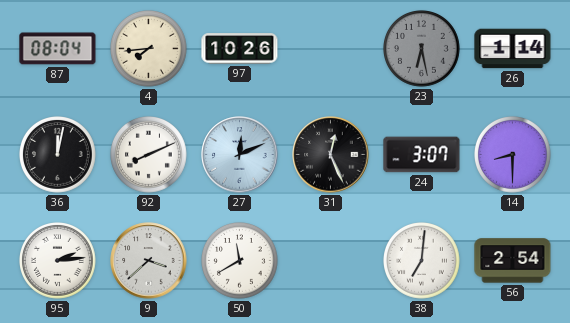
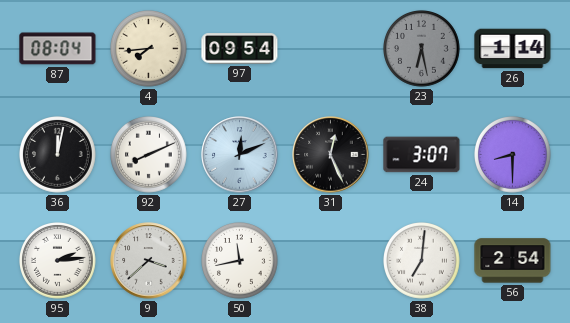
97: 10:26 -> 09:54 (240, 49)
50: 11:40 -> 11:43 (240, 261)
